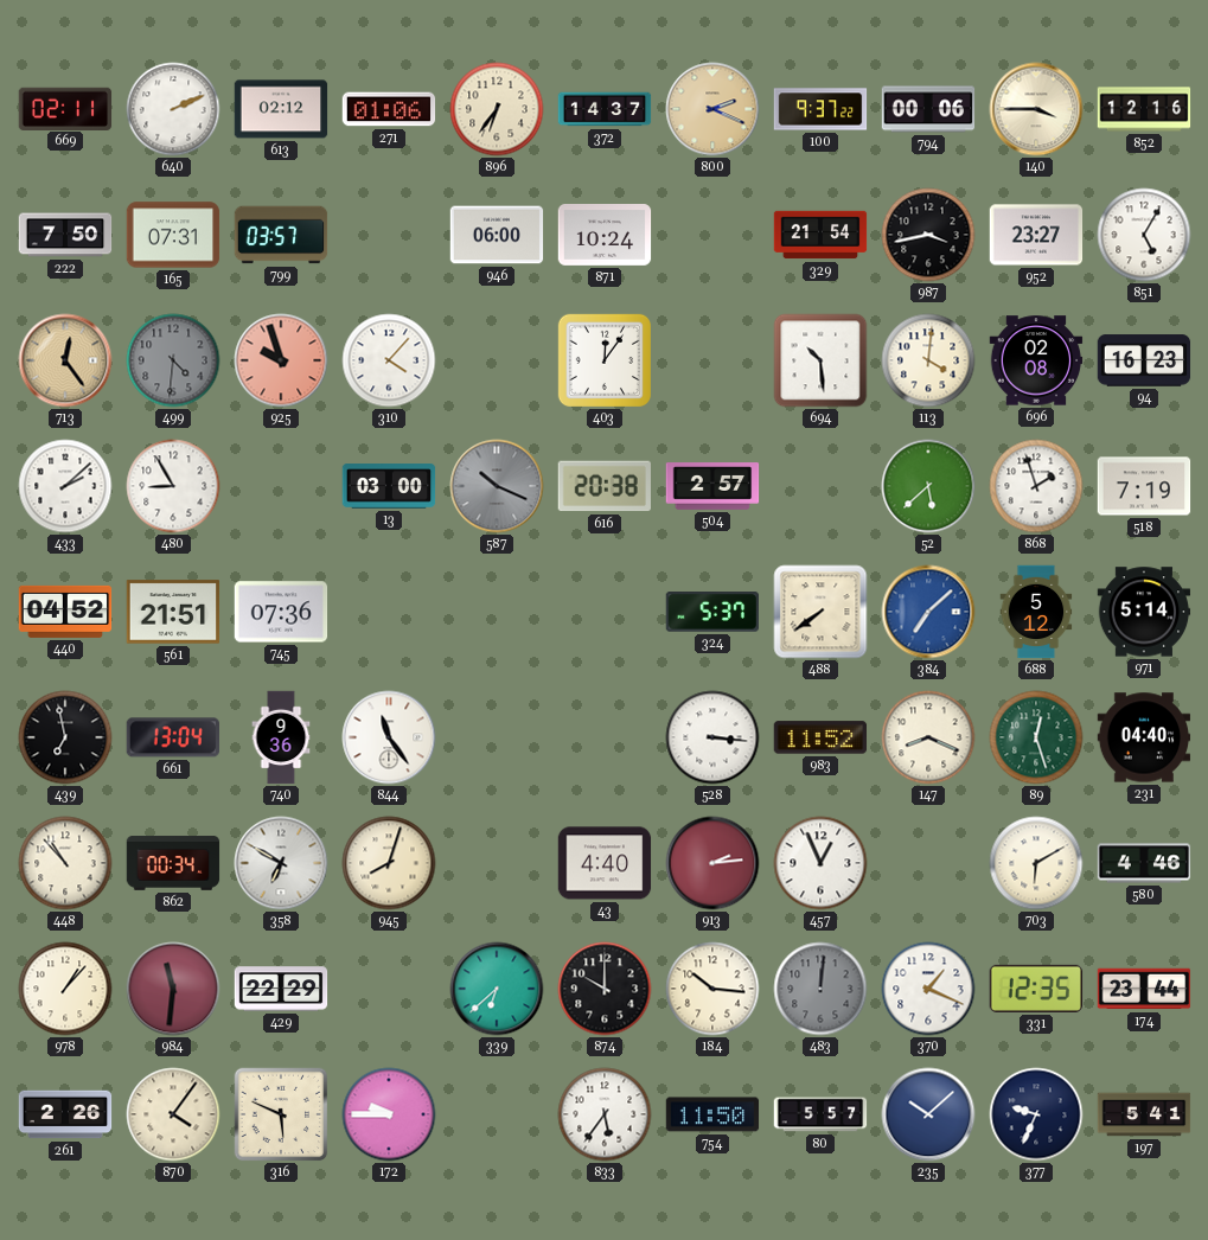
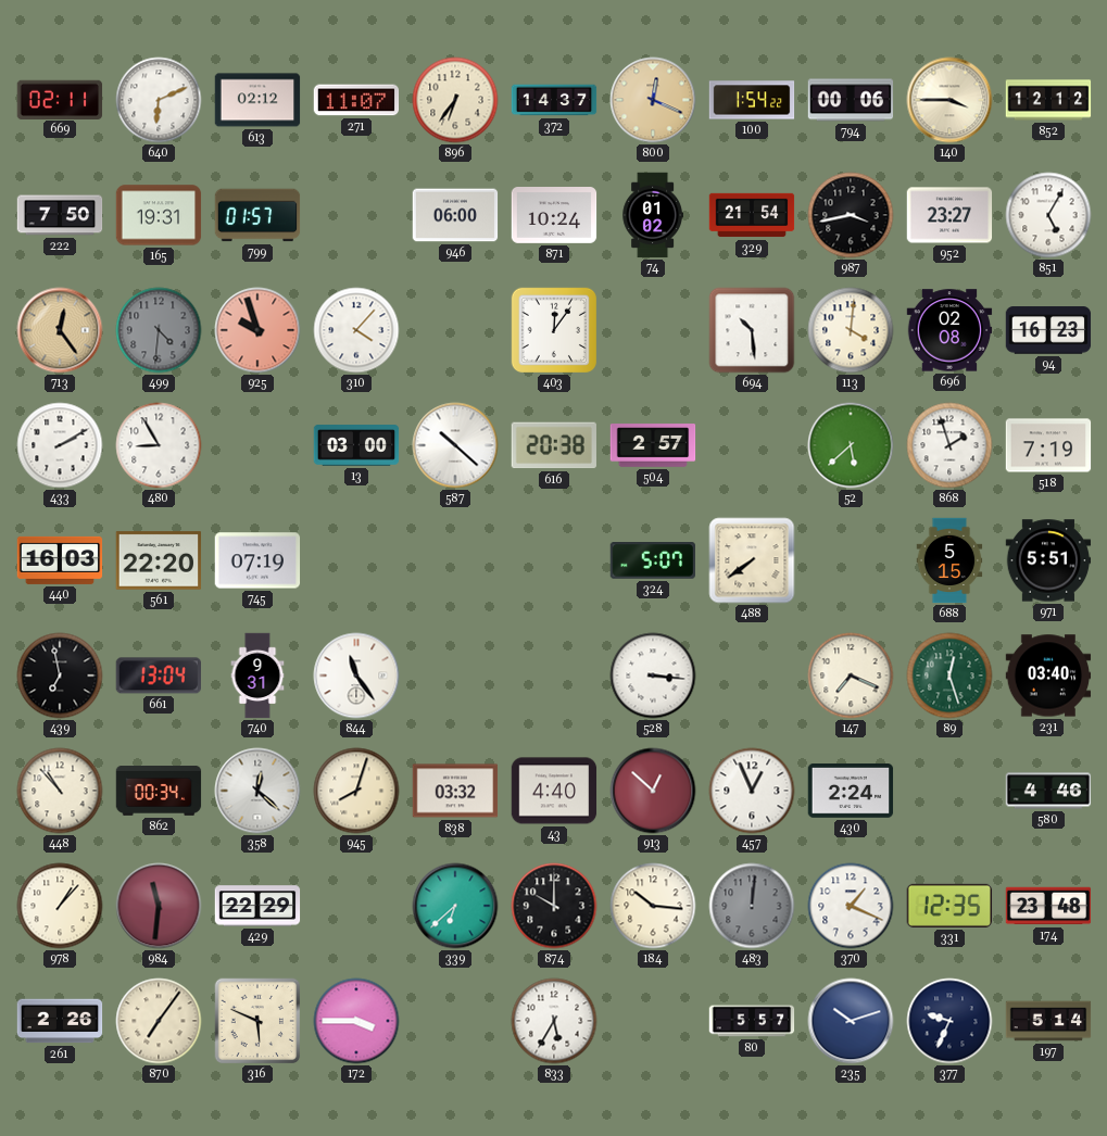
640: 2:11 -> 6:11 (159, 100)
271: 01:06 -> 11:07 (356, 100)
800: 2:19 -> 12:19 (653, 100)
100: 9:37 -> 1:54 (752, 100)
852: 12:16 -> 12:12 (1048, 100)
165: 07:31 -> 19:31 (159, 215)
799: 03:57 -> 01:57 (257, 215)
74: none -> 01:02 (652, 215)
433: 2:08 -> 2:10 (60, 445)
587: 10:19 -> 10:22 (455, 445)
587 dial: grey -> white (455, 445)
440: 04:52 -> 16:03 (60, 560)
561: 21:51 -> 22:20 (159, 560)
745: 07:36 -> 07:19 (257, 560)
324: 5:37 -> 5:07 (652, 561)
384: 7:08 -> none (928, 612)
688: 5:12 -> 5:15 (949, 560)
971: 5:14 -> 5:51 (1048, 560)
740: 9:36 -> 9:31 (257, 676)
983: 11:52 -> none (820, 737)
147: 8:19 -> 7:19 (851, 676)
231: 04:40 -> 03:40 (1048, 676)
358: 6:50 -> 12:22 (257, 791)
838: none -> 03:32 (455, 791)
913: 2:14 -> 12:52 (653, 791)
430: none -> 2:24 (851, 792)
703: 6:10 -> none (1036, 863)
174: 23:44 -> 23:48 (1048, 906)
870: 4:06 -> 7:06 (159, 1021)
172: 9:45 -> 3:45 (356, 1021)
833: 5:36 -> 5:35 (554, 1021)
754: 11:50 -> none (712, 1114)
235: 10:08 -> 10:12 (851, 1021)
197: 5:41 -> 5:14 (1048, 1021)
